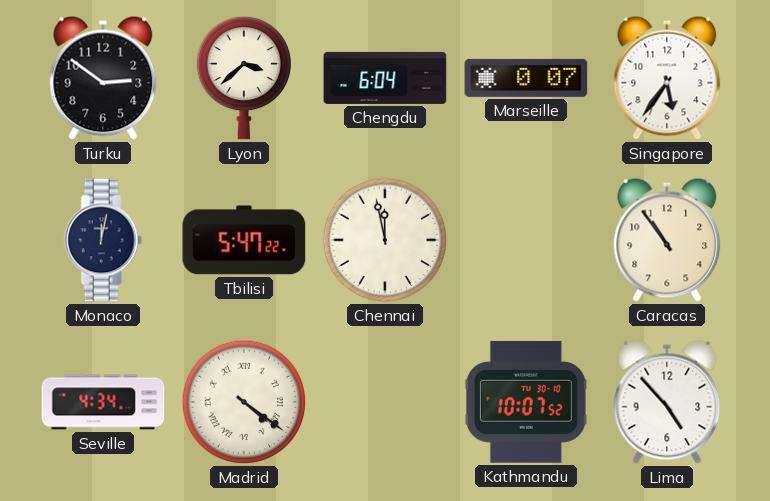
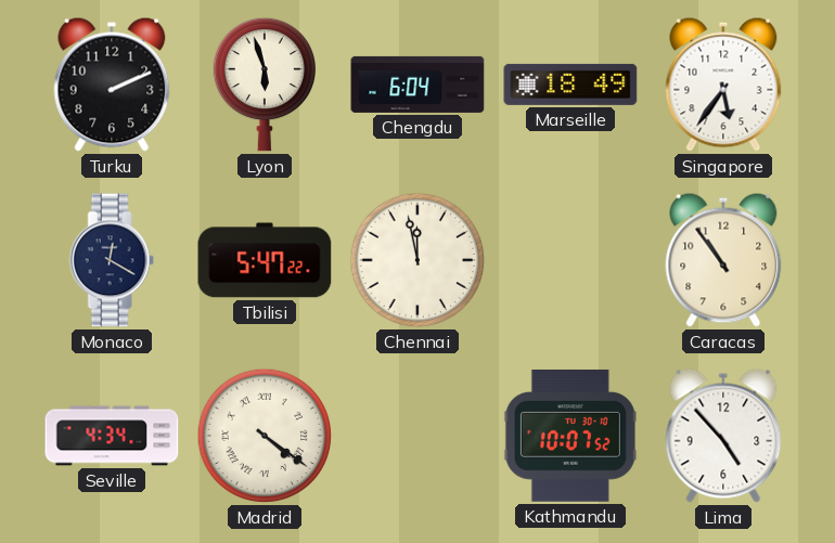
Turku: 2:51 -> 2:11 (112, 85)
Lyon: 3:38 -> 5:57 (264, 85)
Marseille: 0:07 -> 18:49 (570, 85)
Monaco: 12:02 -> 12:20 (112, 260)
